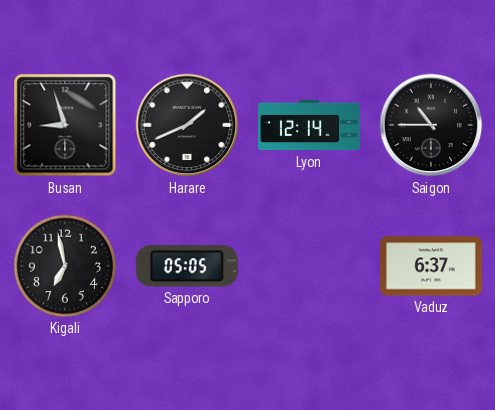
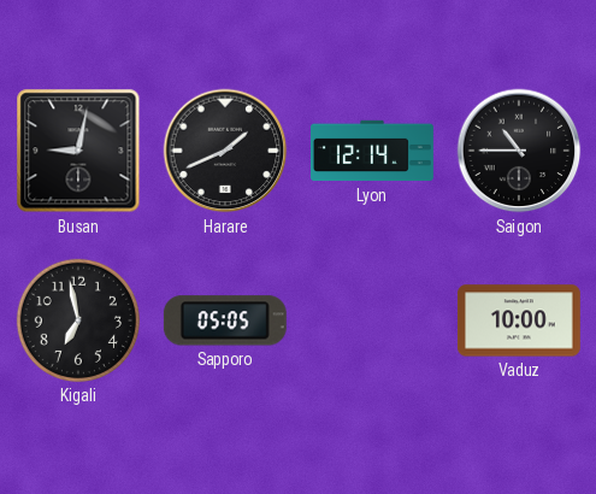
Busan: 8:57 -> 9:02 (78, 151)
Vaduz: 6:37 -> 10:00 (519, 320)
